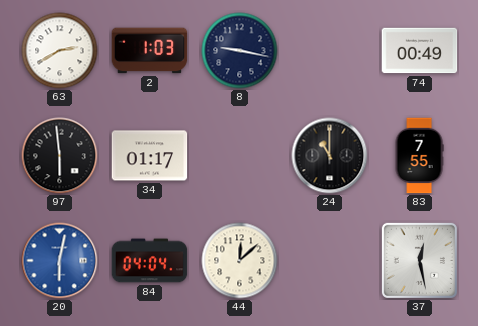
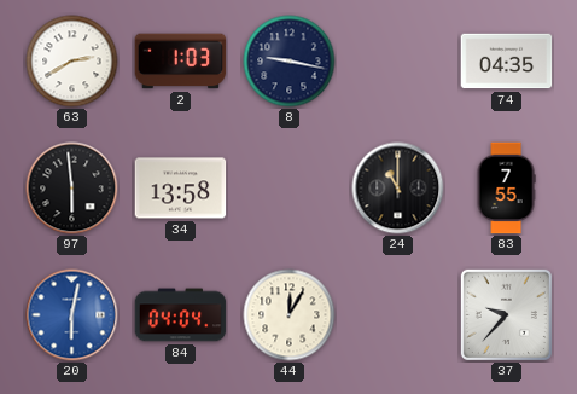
74: 00:49 -> 04:35 (507, 62)
34: 01:17 -> 13:58 (181, 189)
44: 12:08 -> 12:05 (290, 315)
37: 12:28 -> 9:37 (506, 314)
